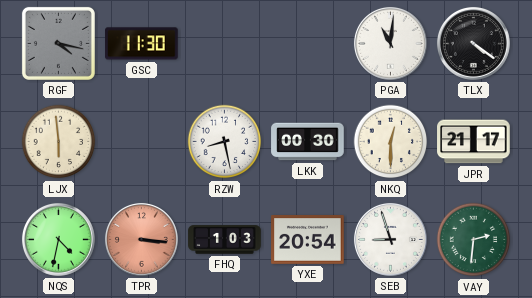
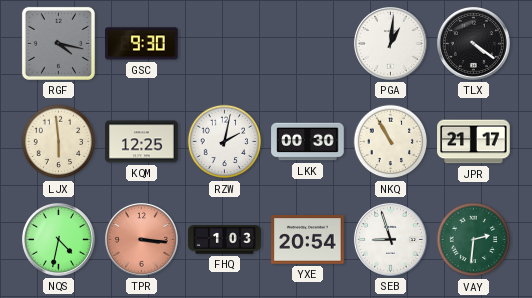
GSC: 11:30 -> 9:30 (142, 44)
PGA: 11:01 -> 1:01 (390, 43)
KQM: none -> 12:25 (142, 142)
RZW: 8:28 -> 2:02 (225, 142)
NKQ: 12:30 -> 10:55 (391, 142)
